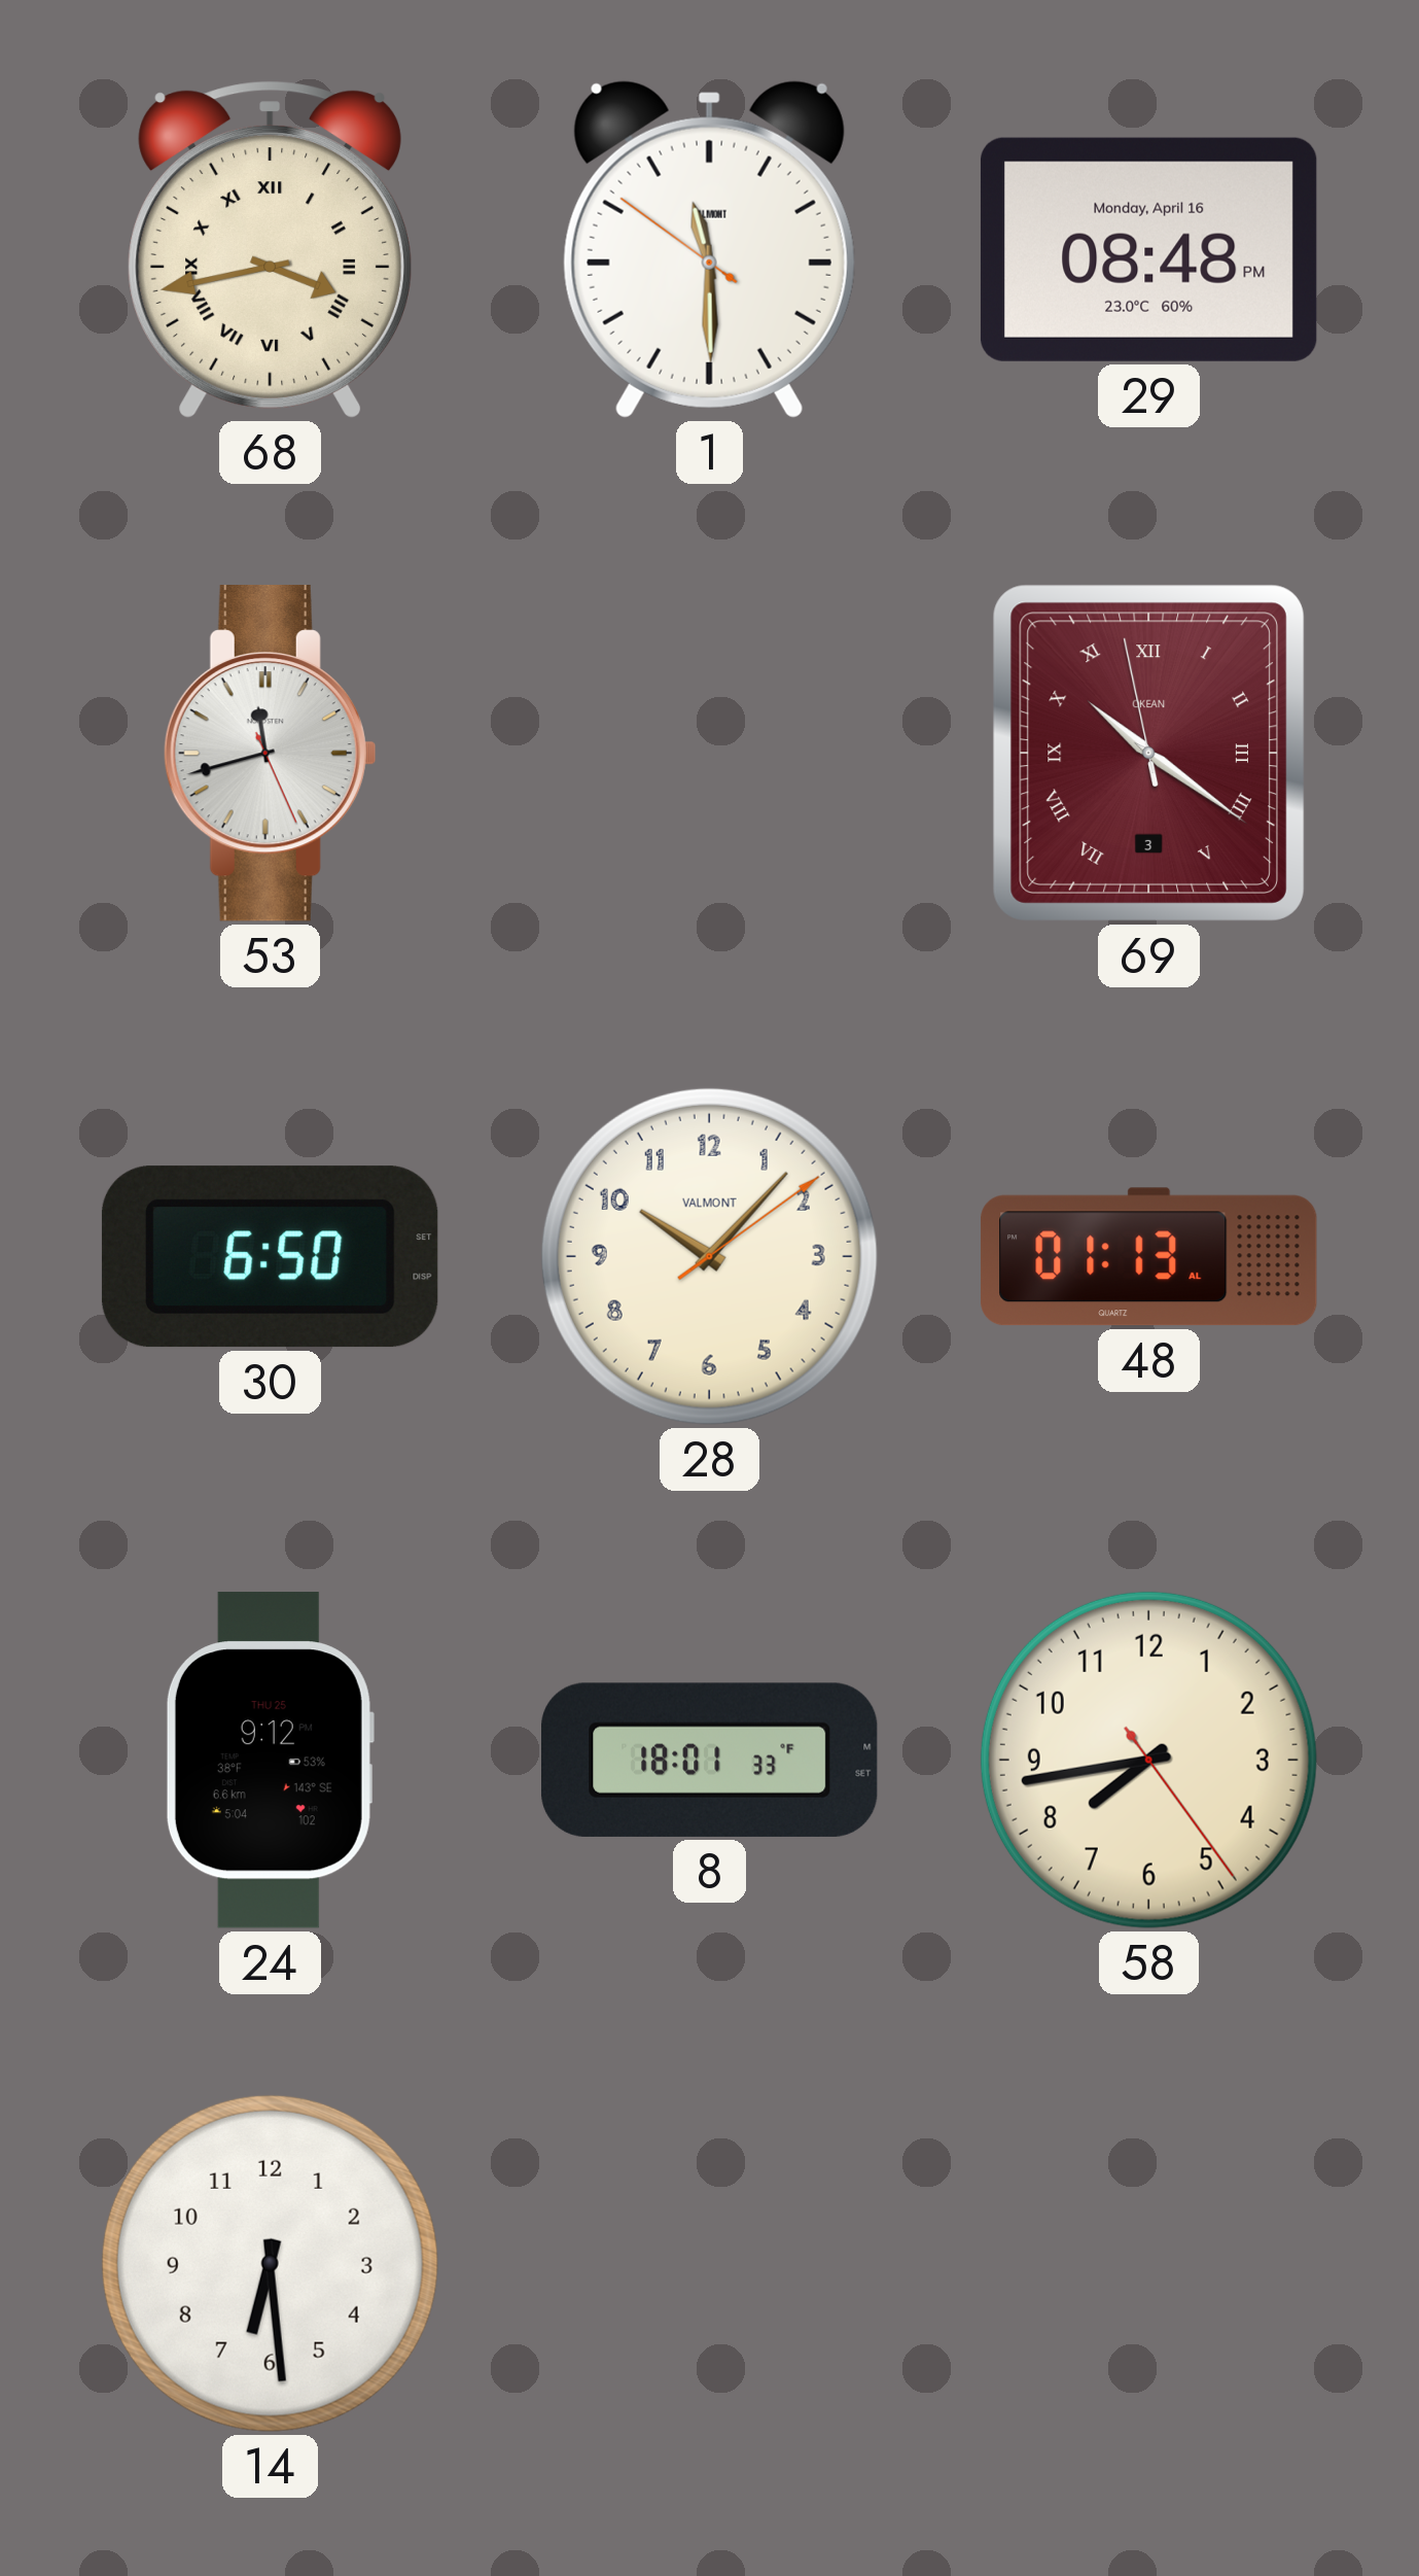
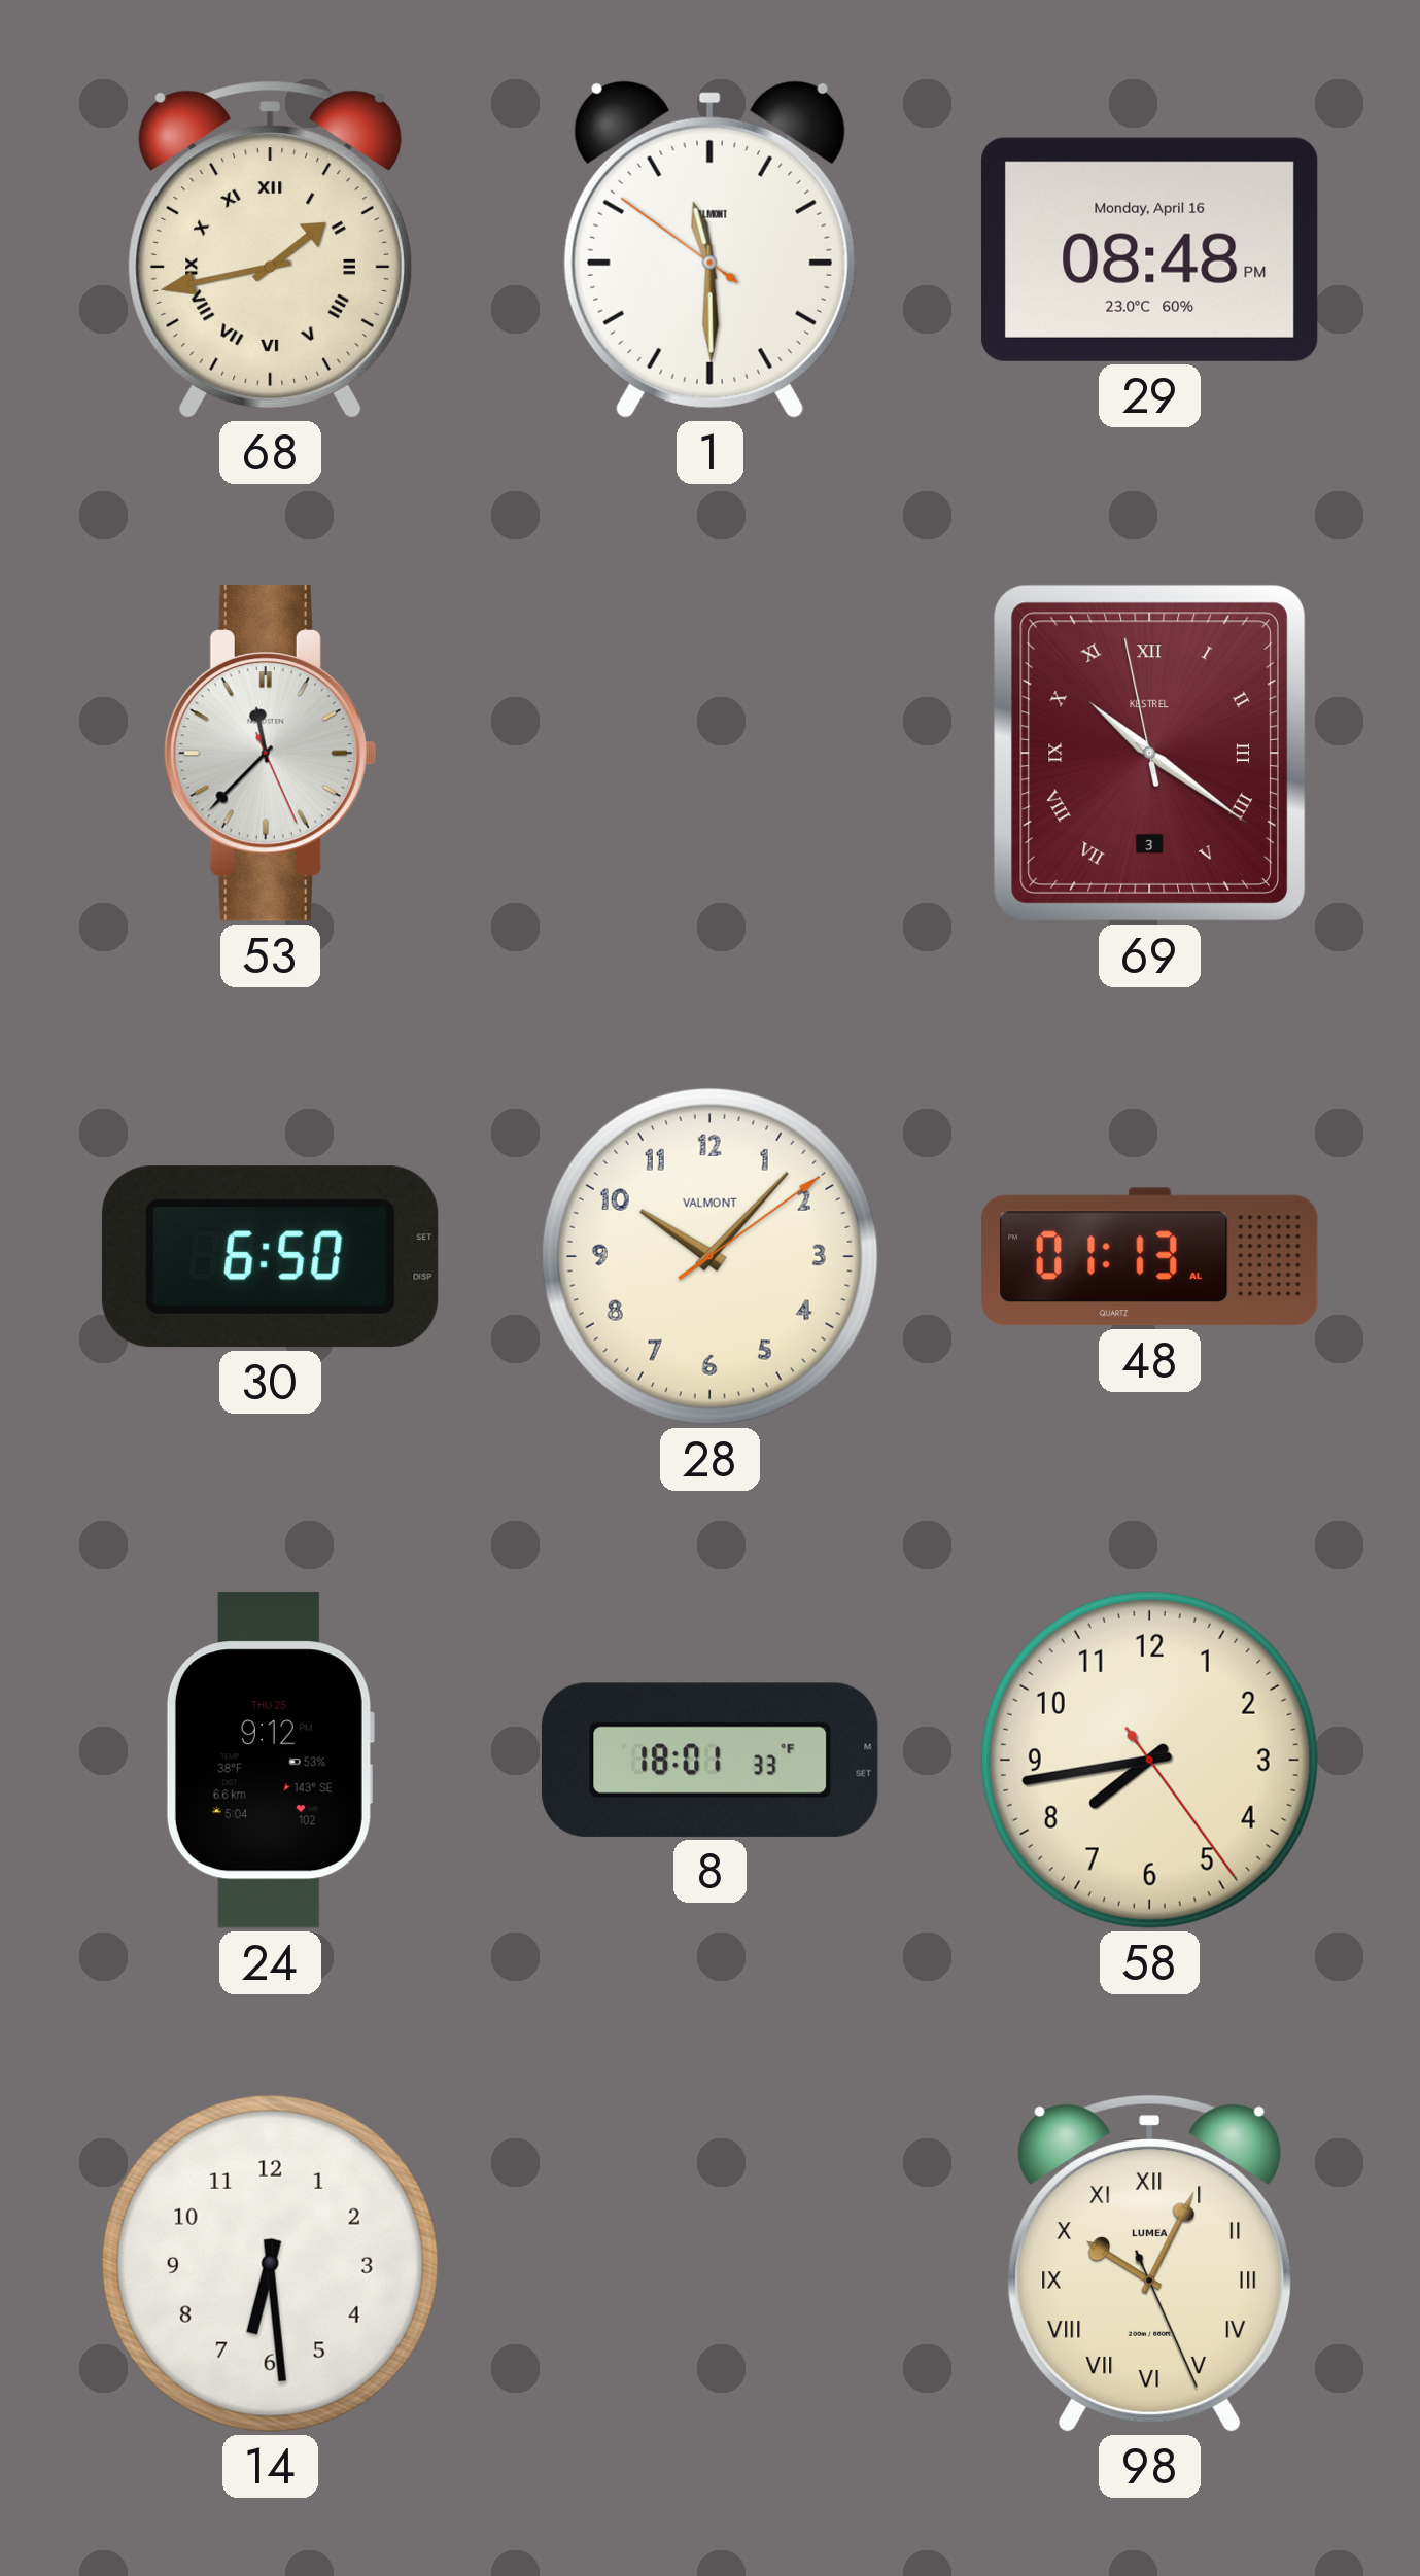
68: 3:43 -> 1:43 (270, 249)
53: 11:42 -> 11:37 (270, 754)
69 brand: OKEAN -> KESTREL (1149, 753)
98: none -> 10:04 (1149, 2263)
